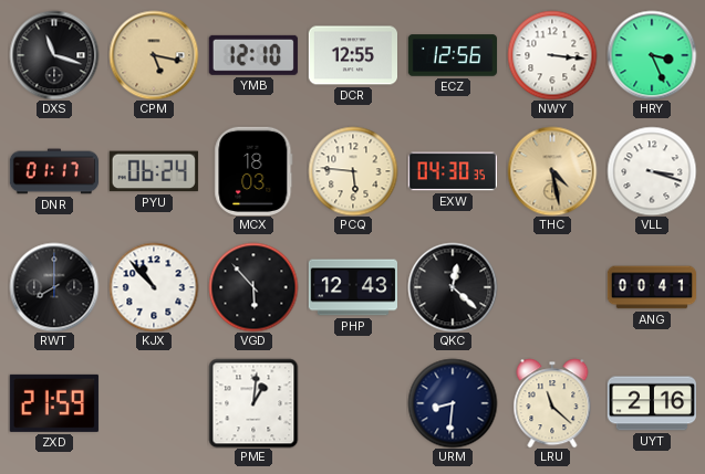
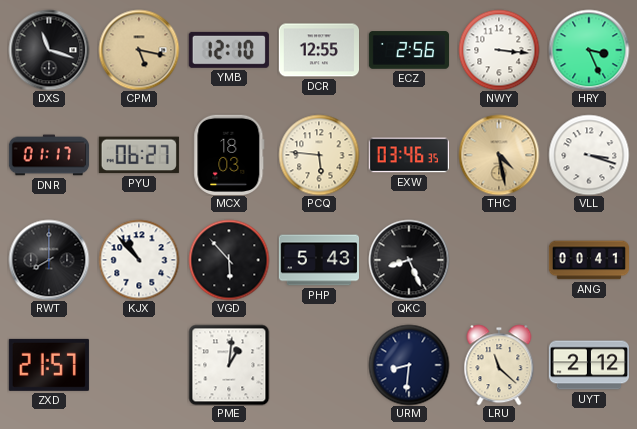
ECZ: 12:56 -> 2:56 (408, 50)
PYU: 06:24 -> 06:27 (139, 155)
EXW: 04:30 -> 03:46 (408, 155)
PHP: 12:43 -> 5:43 (318, 260)
QKC: 12:22 -> 8:26 (409, 260)
ZXD: 21:59 -> 21:57 (49, 365)
UYT: 2:16 -> 2:12 (588, 365)
